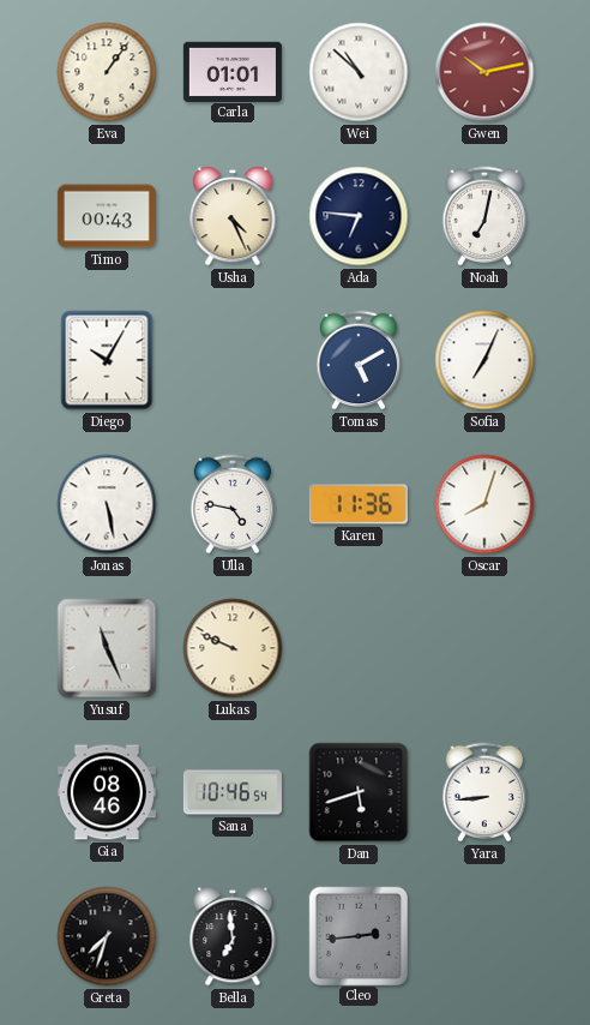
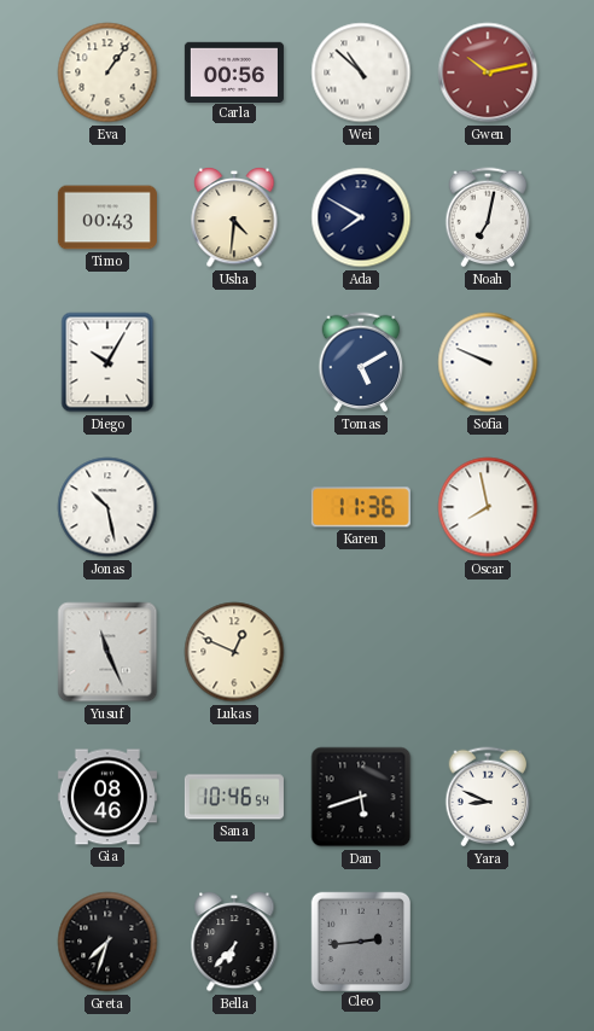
Carla: 01:01 -> 00:56 (234, 71)
Usha: 4:26 -> 4:31 (234, 217)
Ada: 6:46 -> 7:50 (361, 217)
Sofia: 7:04 -> 9:49 (488, 362)
Jonas: 5:28 -> 10:28 (107, 507)
Ulla: 4:47 -> none (233, 504)
Oscar: 8:03 -> 7:58 (488, 507)
Lukas: 9:49 -> 12:49 (234, 652)
Yara: 8:44 -> 8:49 (488, 797)
Bella: 6:59 -> 6:37 (234, 942)
